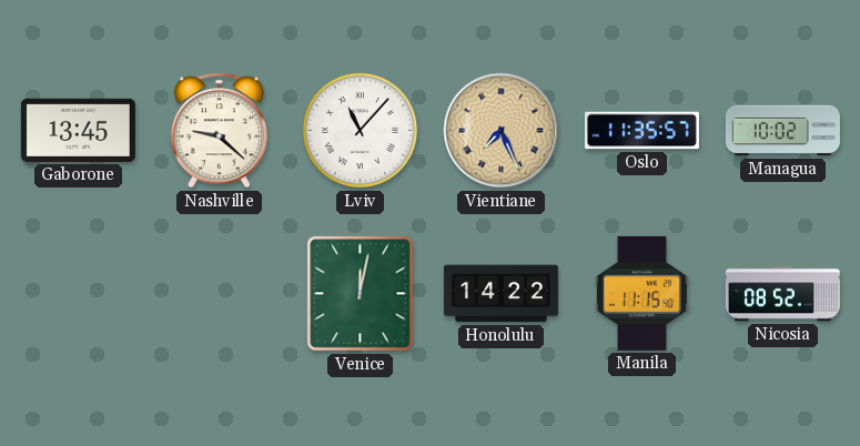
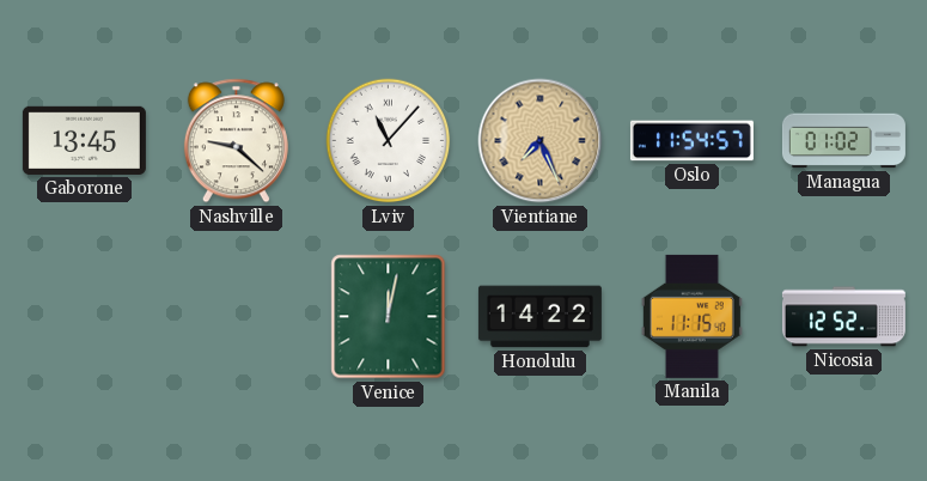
Oslo: 11:35 -> 11:54 (691, 141)
Managua: 10:02 -> 01:02 (843, 141)
Nicosia: 08:52 -> 12:52 (843, 317)
